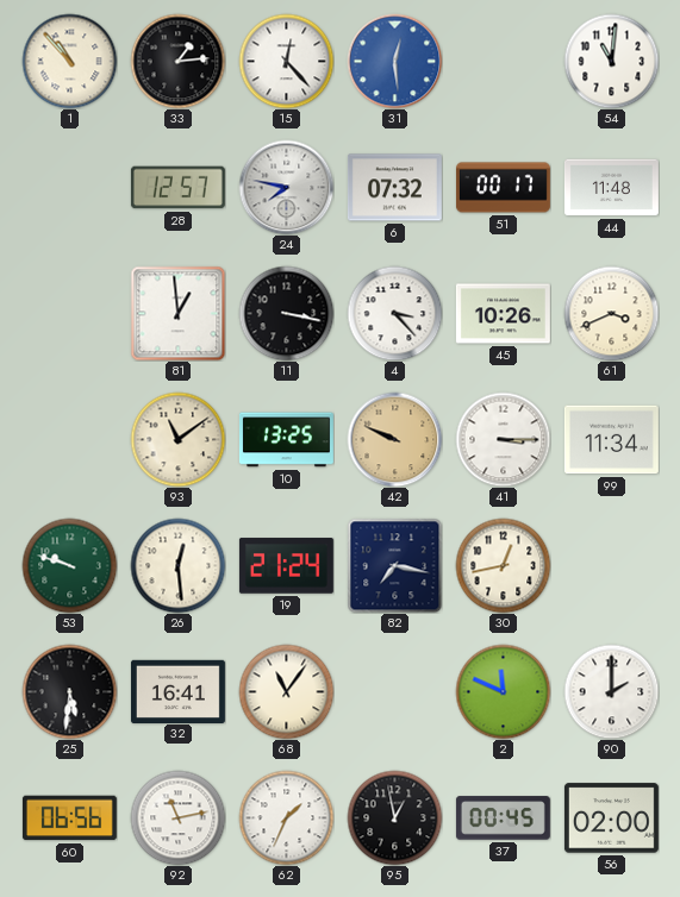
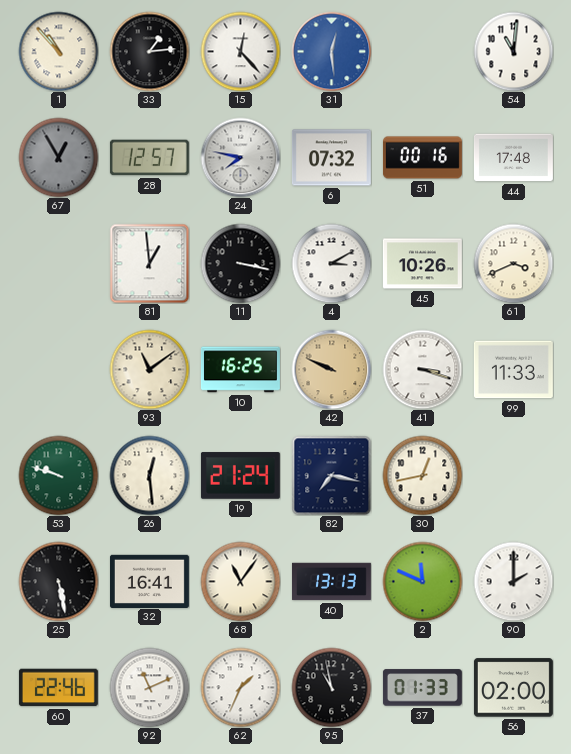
67: none -> 12:55 (58, 157)
51: 00:17 -> 00:16 (422, 158)
44: 11:48 -> 17:48 (513, 158)
4: 3:23 -> 3:10 (331, 263)
10: 13:25 -> 16:25 (240, 370)
41: 3:15 -> 3:18 (422, 369)
99: 11:34 -> 11:33 (513, 370)
25: 5:31 -> 5:28 (58, 581)
40: none -> 13:13 (331, 582)
60: 06:56 -> 22:46 (58, 688)
92: 11:13 -> 11:11 (149, 687)
95: 12:58 -> 10:58 (331, 687)
37: 00:45 -> 01:33 (422, 688)
